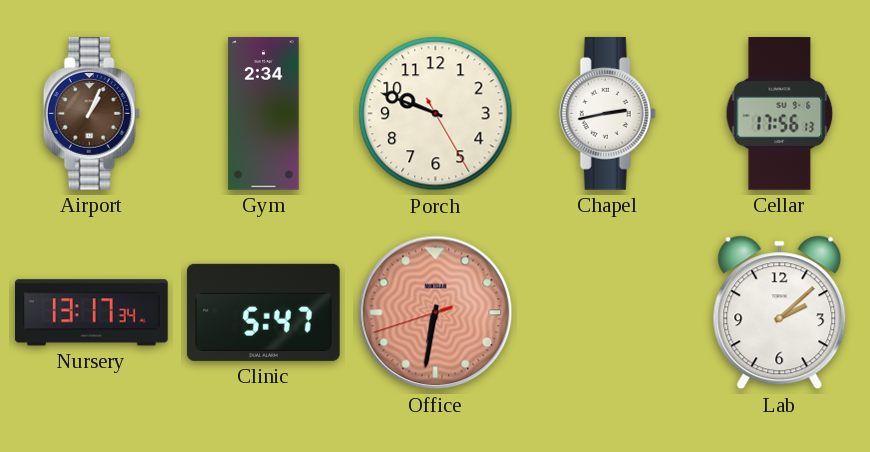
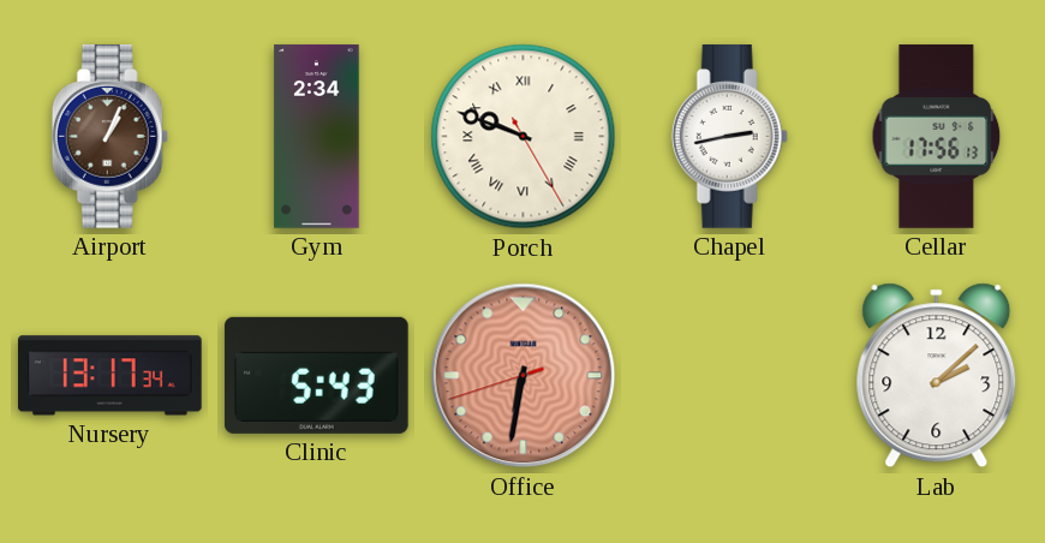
Porch numerals: Arabic -> Roman (524, 137)
Clinic: 5:47 -> 5:43 (316, 375)
